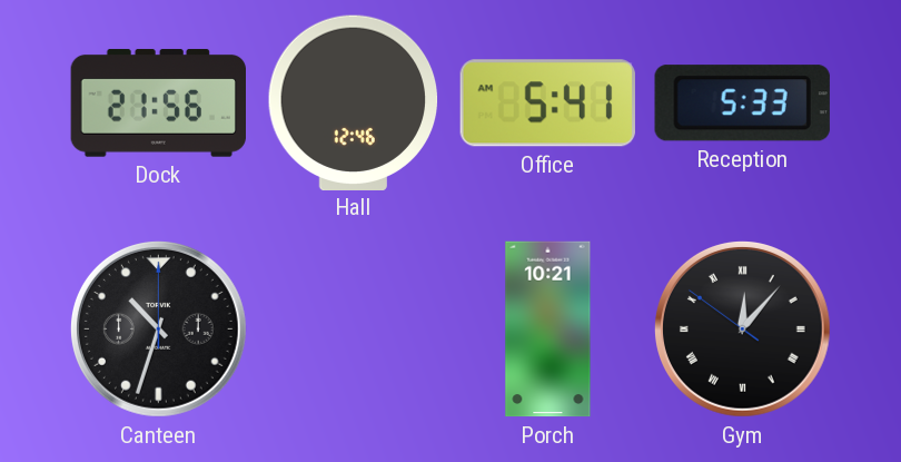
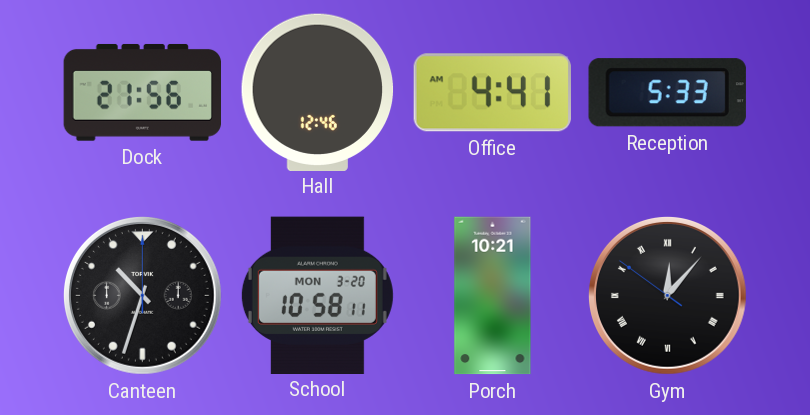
Office: 5:41 -> 4:41 (492, 93)
School: none -> 10:58 (317, 295)
